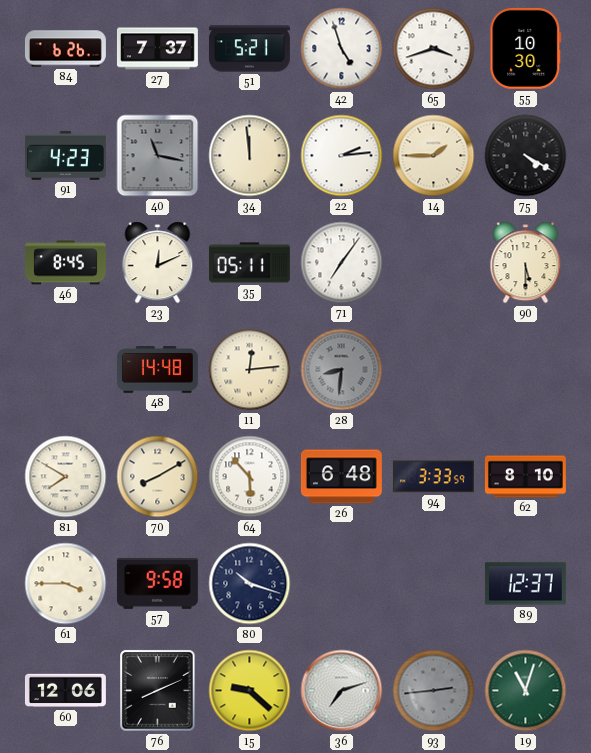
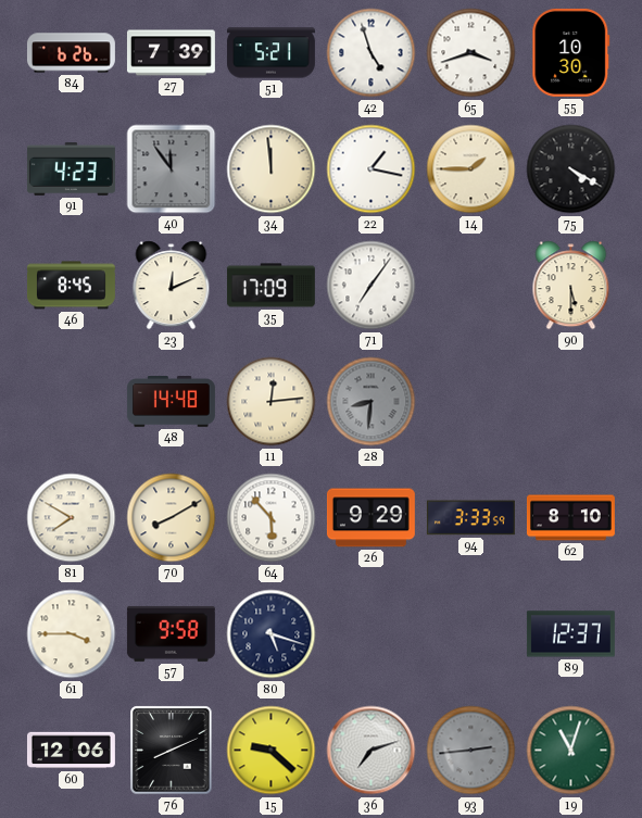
27: 7:37 -> 7:39 (171, 53)
40: 11:17 -> 11:54 (172, 169)
22: 2:14 -> 1:17 (372, 169)
35: 05:11 -> 17:09 (270, 286)
26: 6:48 -> 9:29 (370, 518)
80: 10:18 -> 5:18 (272, 634)
